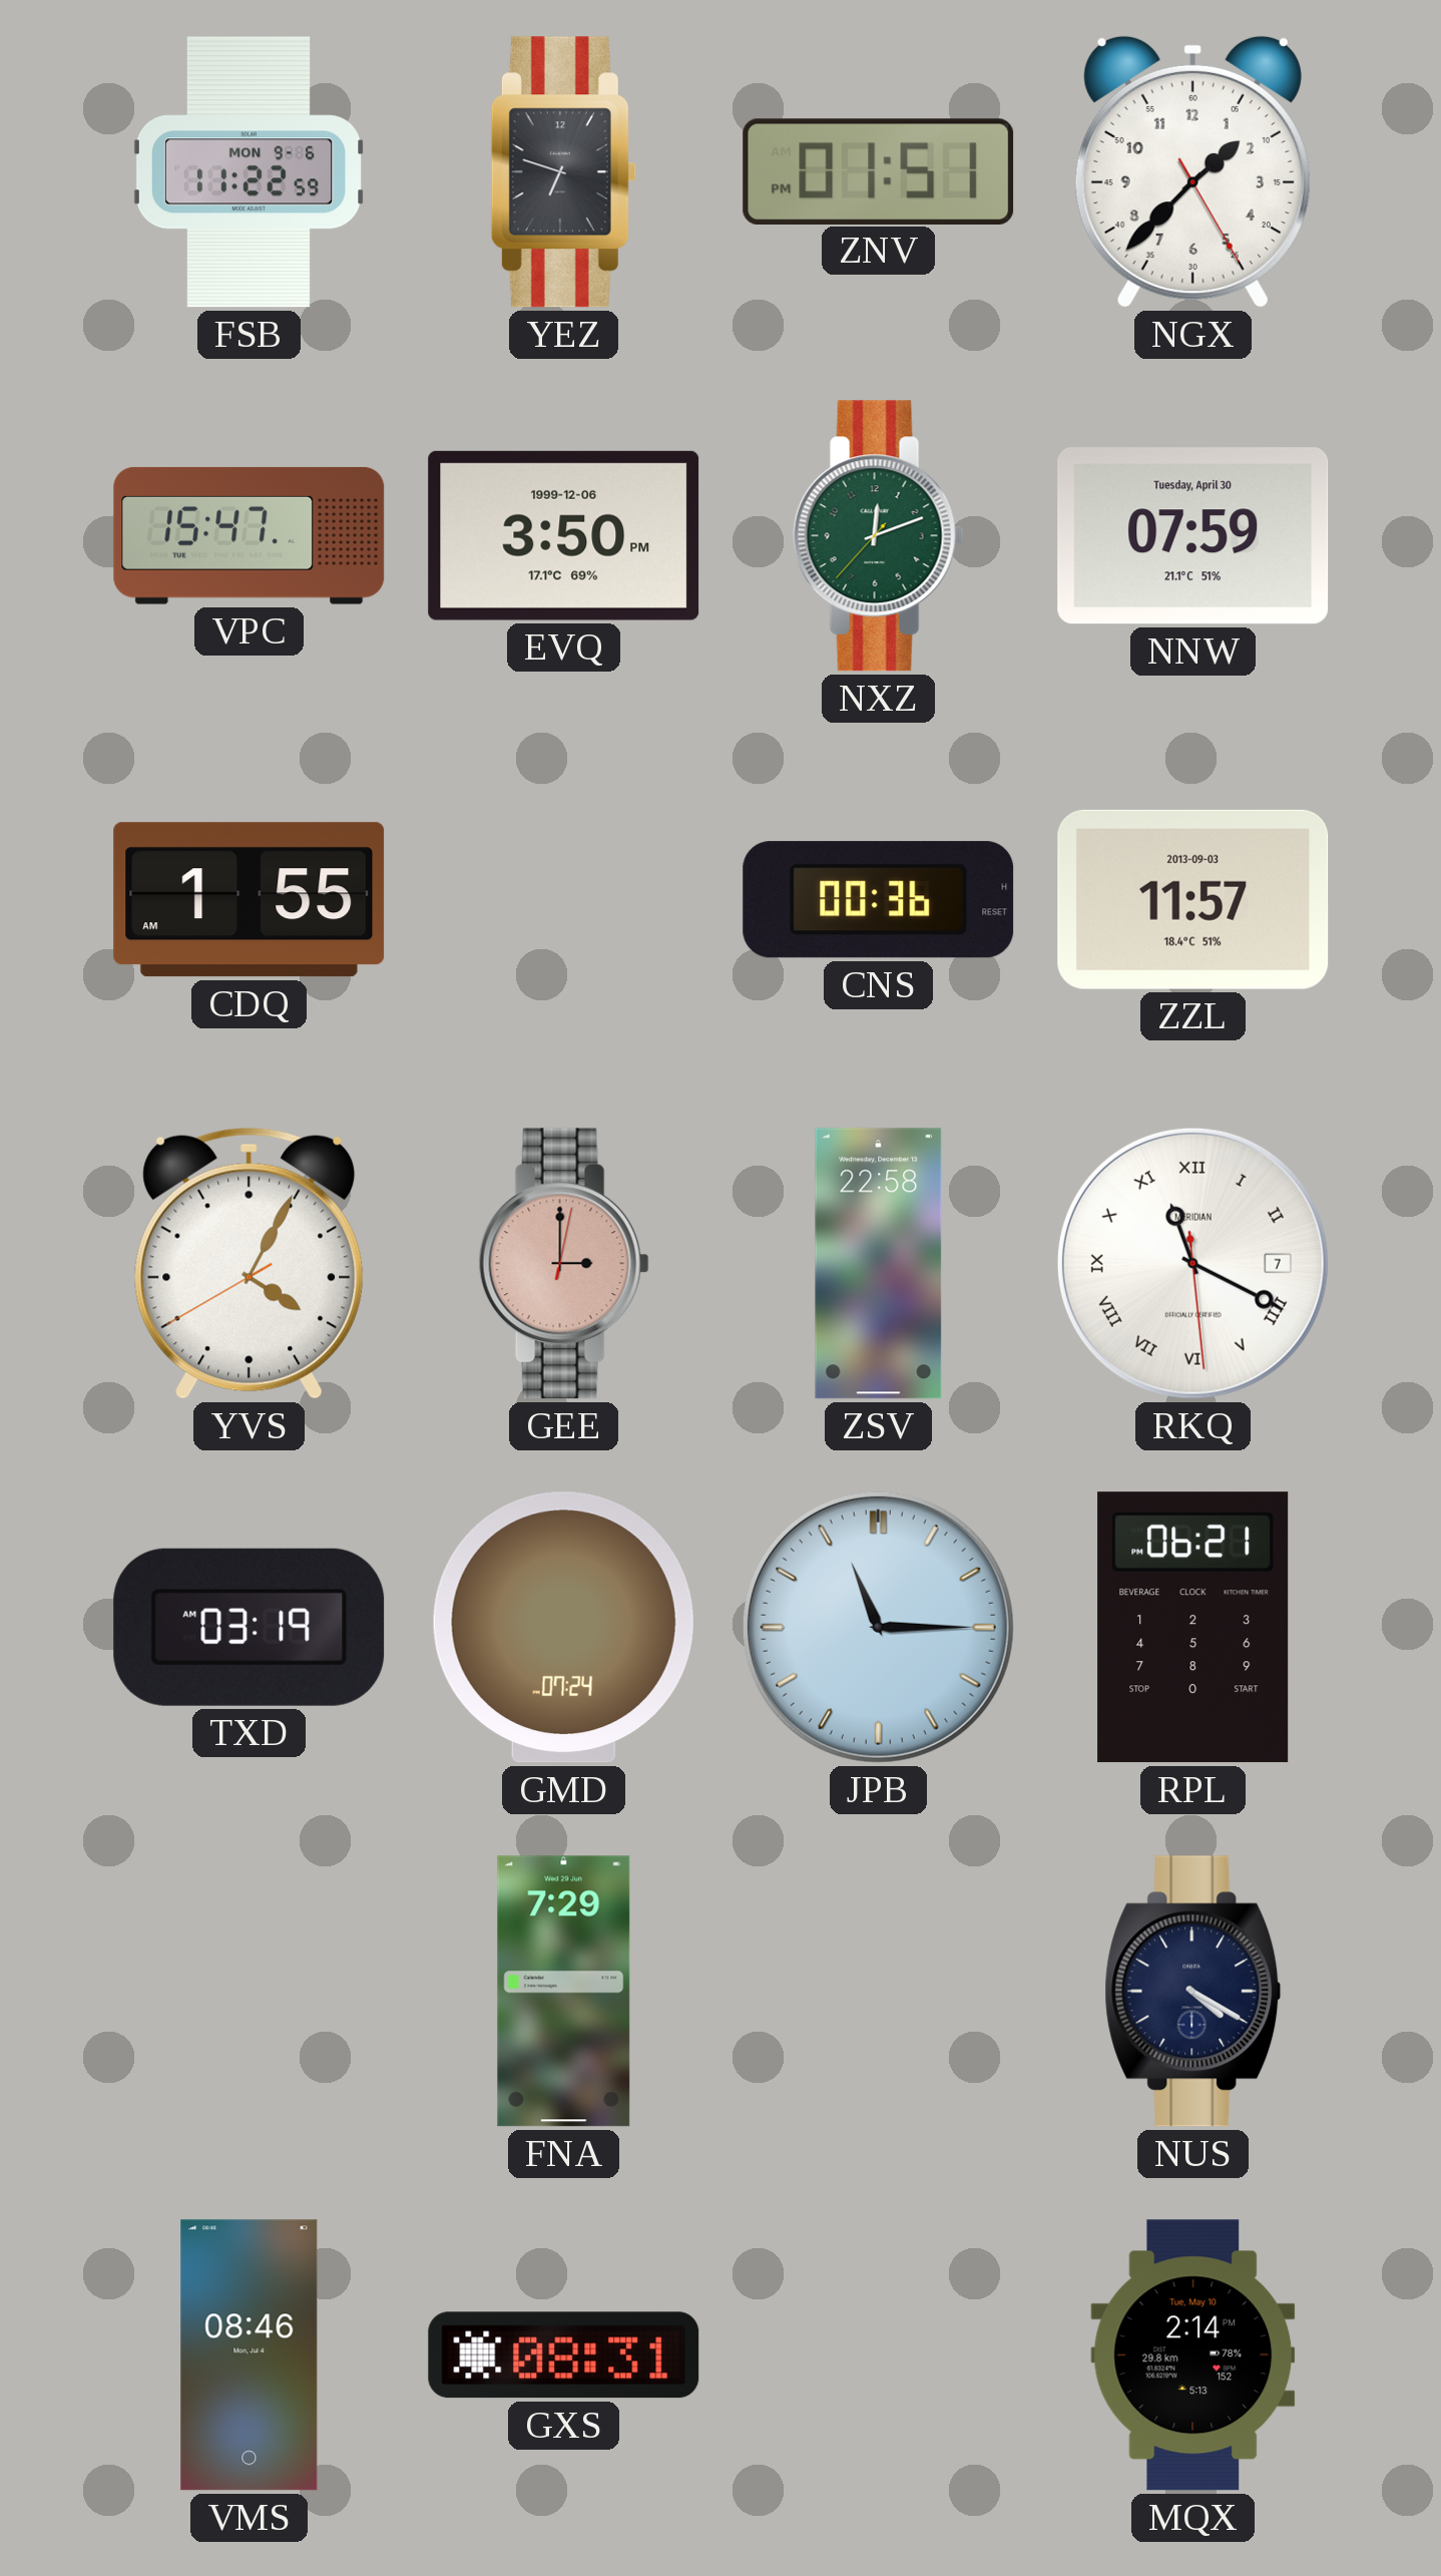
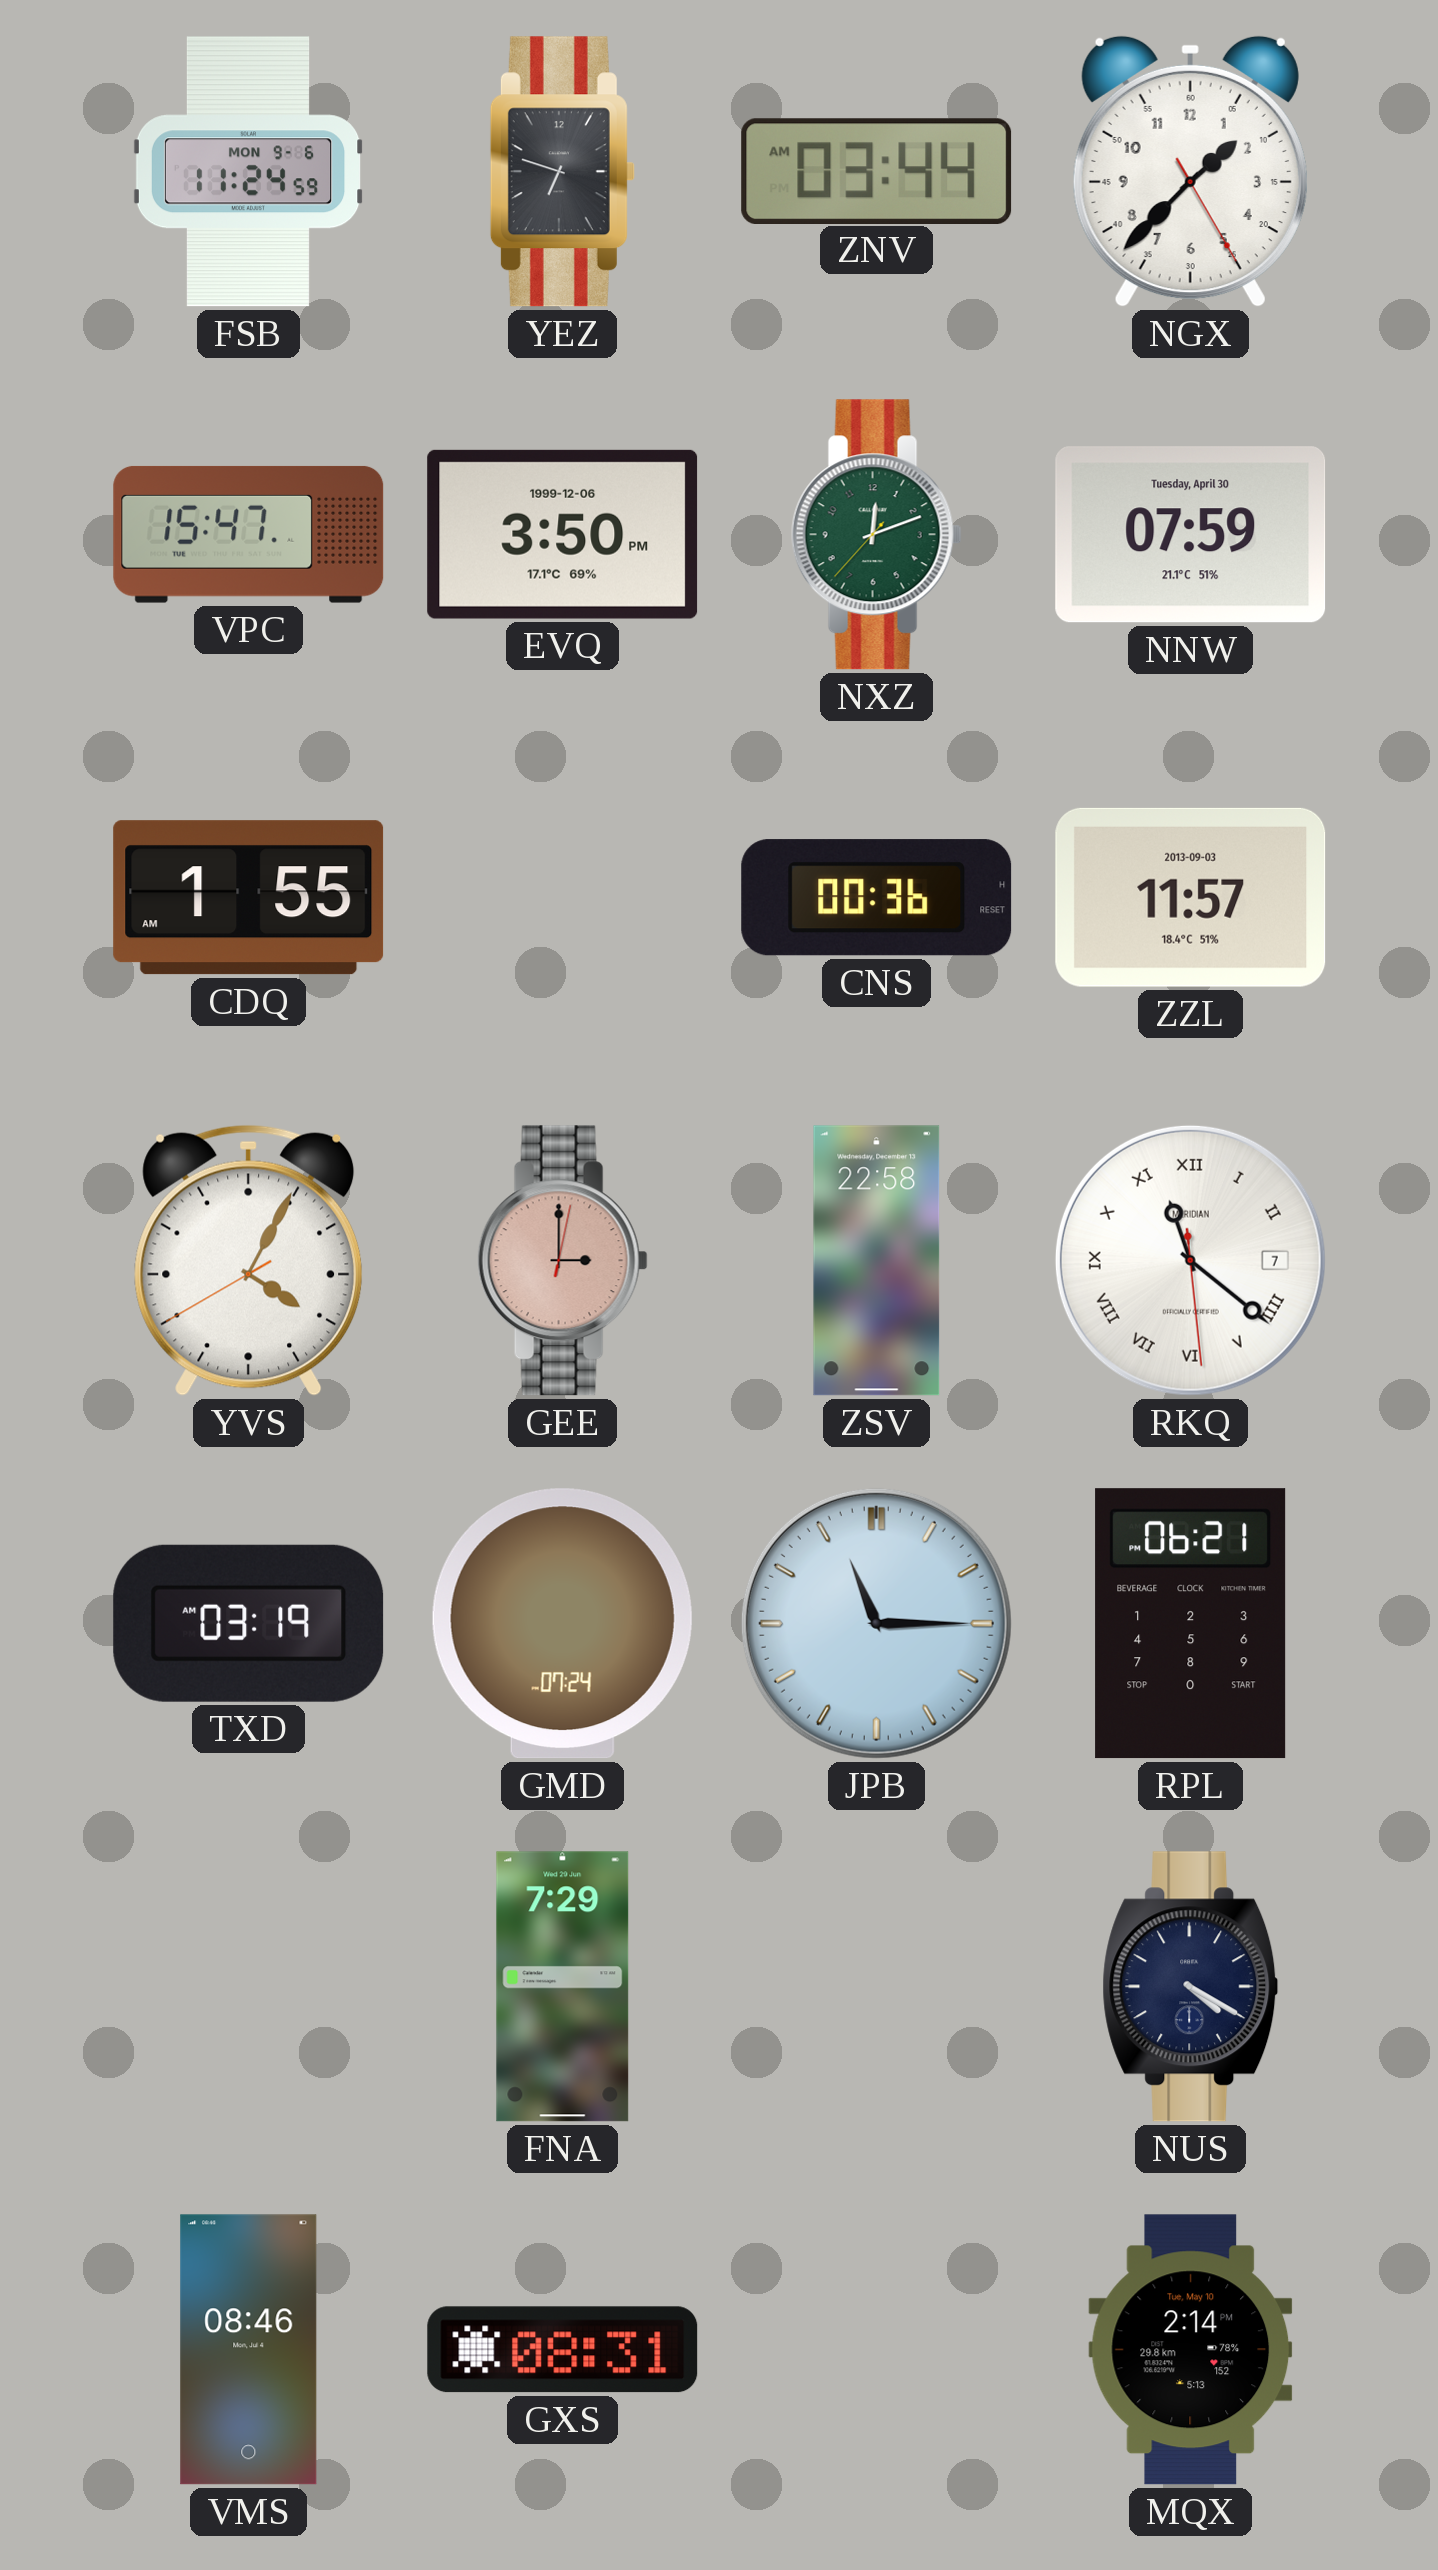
FSB: 11:22 -> 11:24 (249, 172)
ZNV: 01:51 -> 03:44 (877, 171)
RKQ: 11:19 -> 11:21 (1190, 1260)
